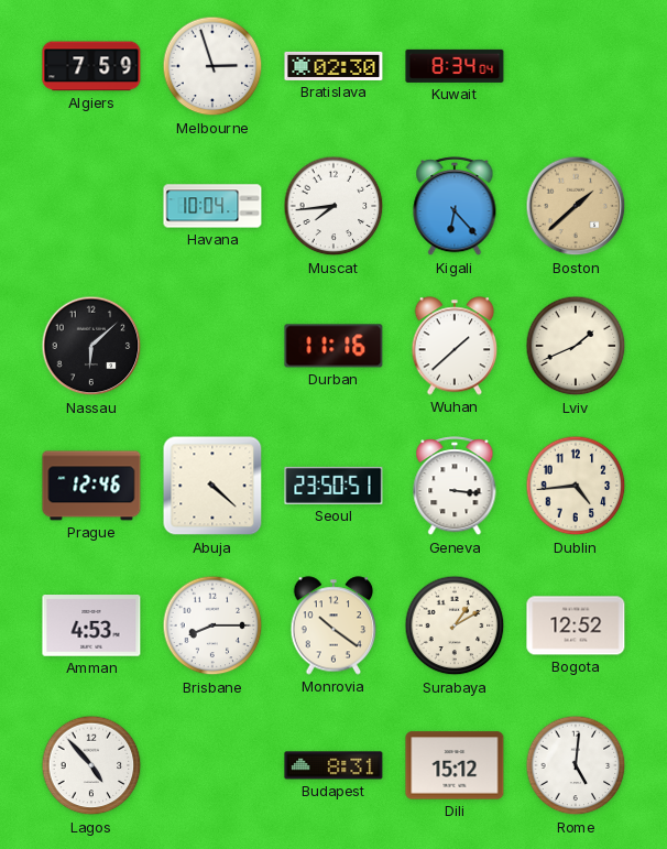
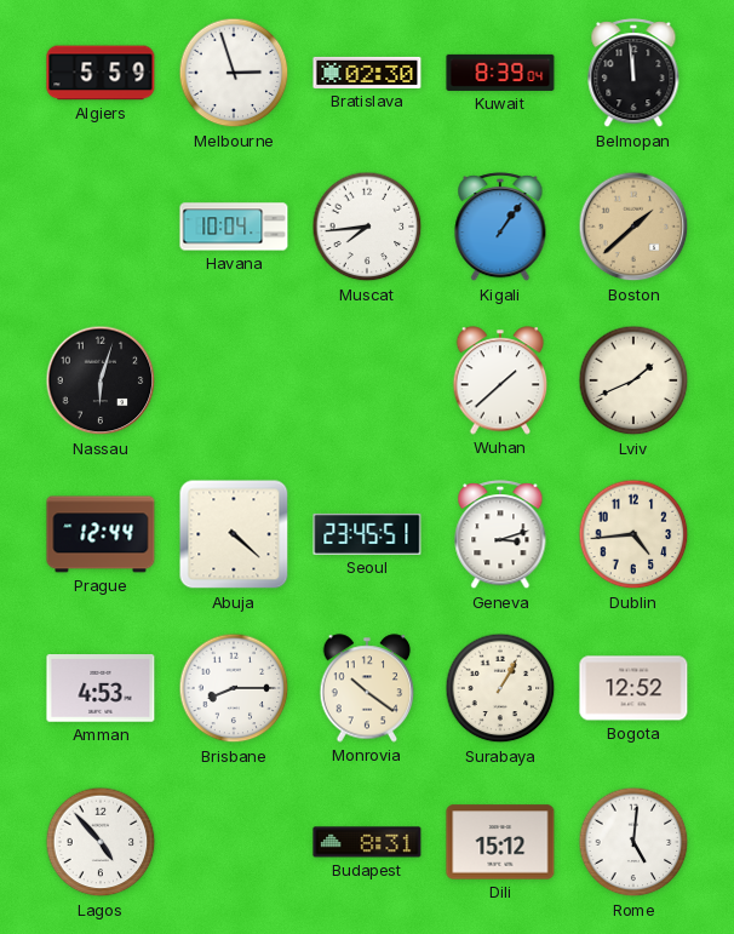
Algiers: 7:59 -> 5:59 (101, 73)
Kuwait: 8:34 -> 8:39 (500, 73)
Belmopan: none -> 11:59 (633, 74)
Kigali: 6:23 -> 1:06 (500, 228)
Nassau: 6:08 -> 6:03 (101, 380)
Durban: 11:16 -> none (333, 346)
Prague: 12:46 -> 12:44 (101, 534)
Seoul: 23:50 -> 23:45 (367, 534)
Geneva: 3:16 -> 3:12 (500, 535)
Surabaya: 1:10 -> 1:05 (500, 688)
